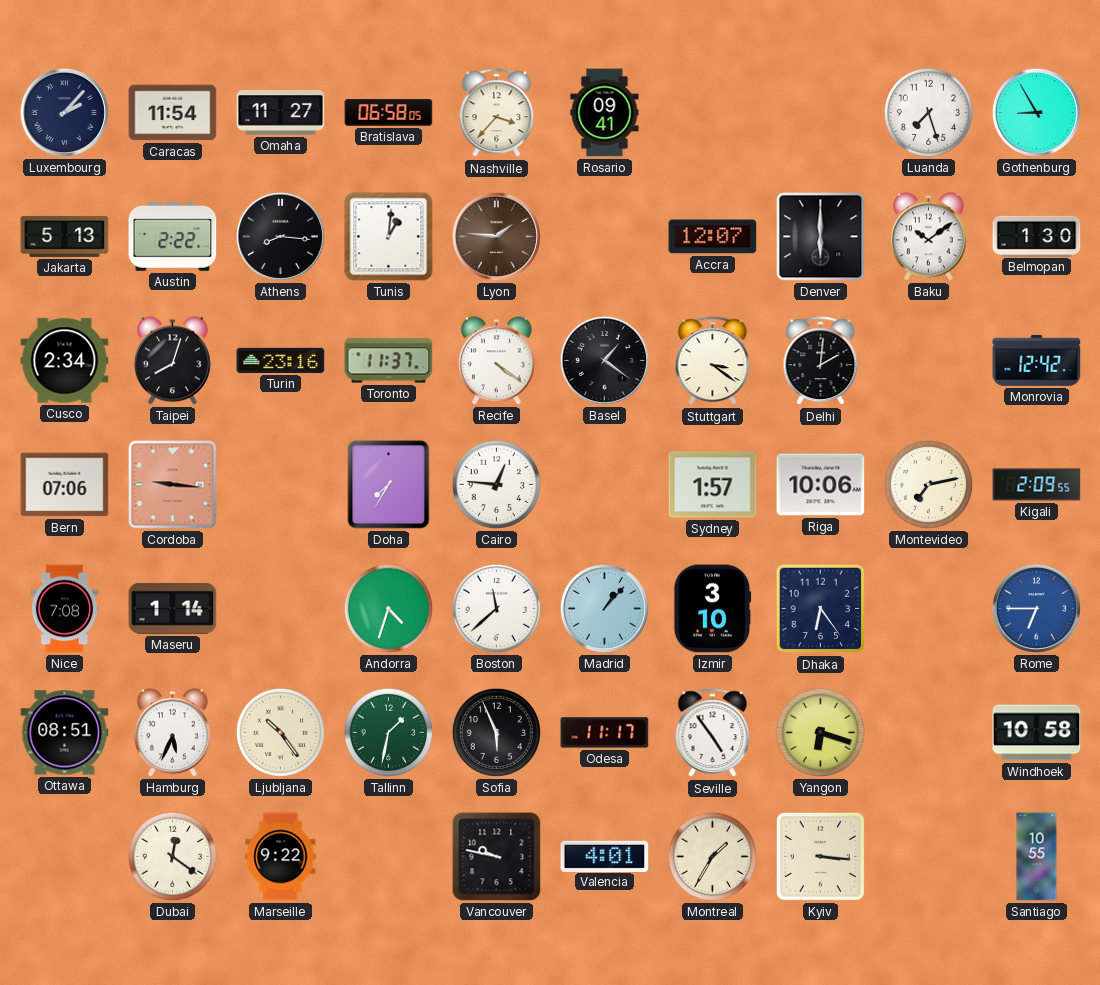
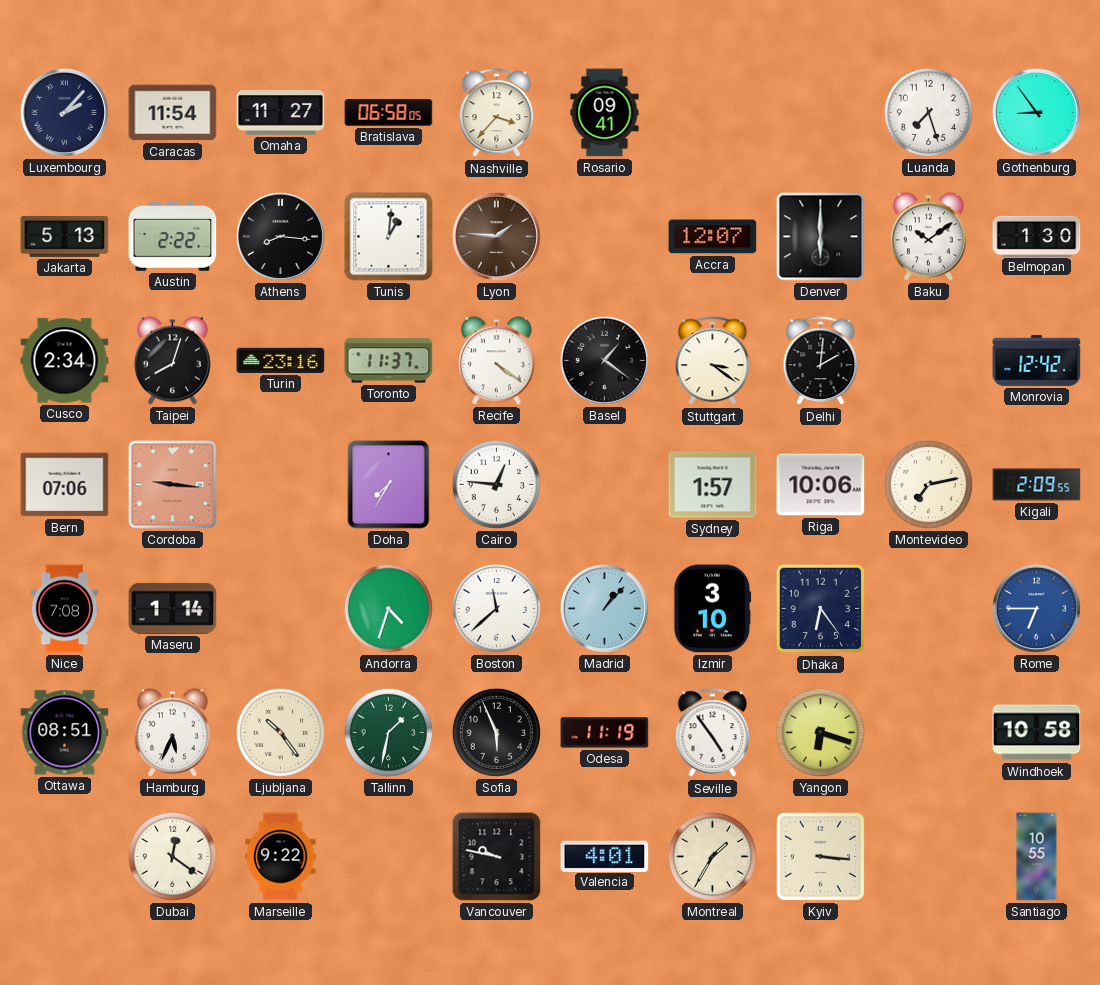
Gothenburg: 8:55 -> 8:54 (1036, 112)
Odesa: 11:17 -> 11:19 (605, 733)
